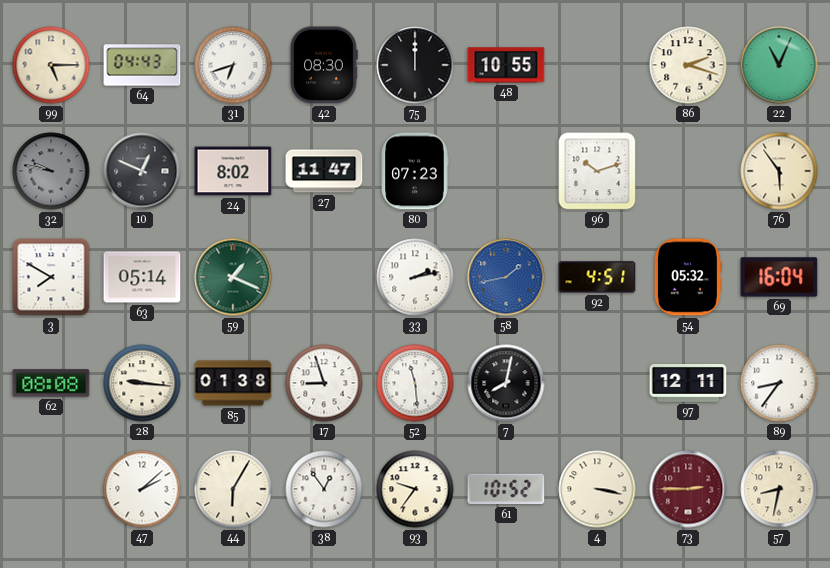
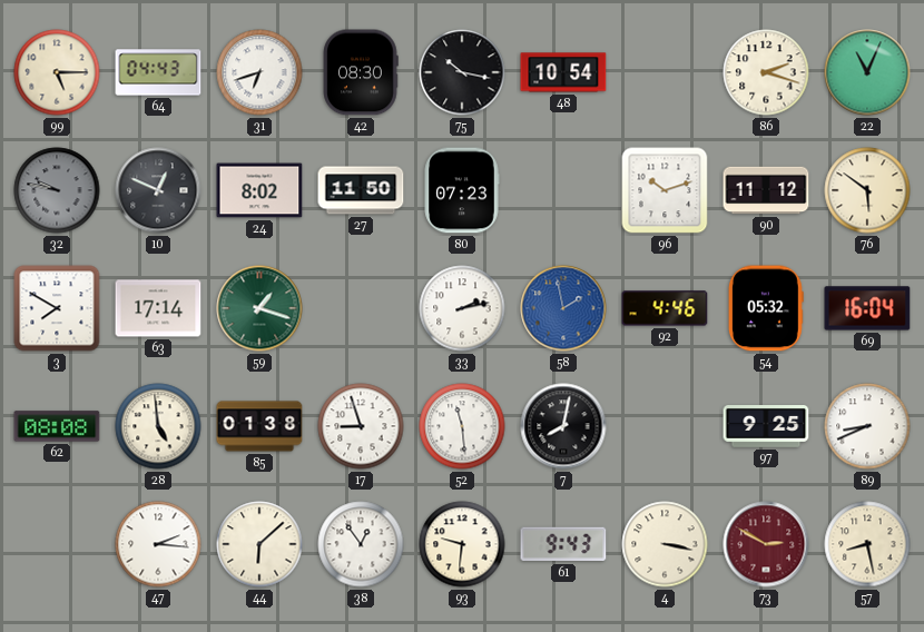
75: 12:00 -> 10:17 (462, 72)
48: 10:55 -> 10:54 (563, 72)
27: 11:47 -> 11:50 (361, 190)
90: none -> 11:12 (766, 190)
76: 5:54 -> 5:51 (867, 190)
63: 05:14 -> 17:14 (158, 308)
59: 1:19 -> 1:18 (259, 308)
58: 1:43 -> 1:58 (563, 308)
92: 4:51 -> 4:46 (665, 308)
28: 9:16 -> 4:59 (158, 426)
97: 12:11 -> 9:25 (766, 427)
89: 8:36 -> 8:41 (867, 426)
47: 2:08 -> 2:16 (158, 544)
44: 6:05 -> 6:08 (259, 544)
93: 9:36 -> 9:31 (462, 544)
61: 10:52 -> 9:43 (563, 544)
73: 2:45 -> 2:50 (766, 544)
57: 8:32 -> 8:28 (867, 544)
